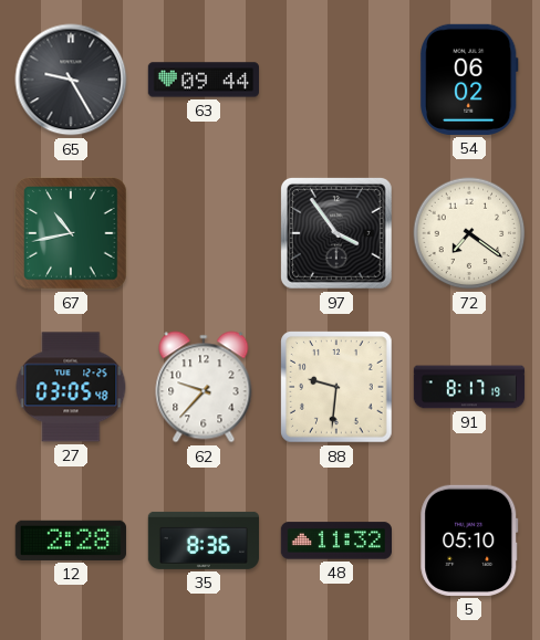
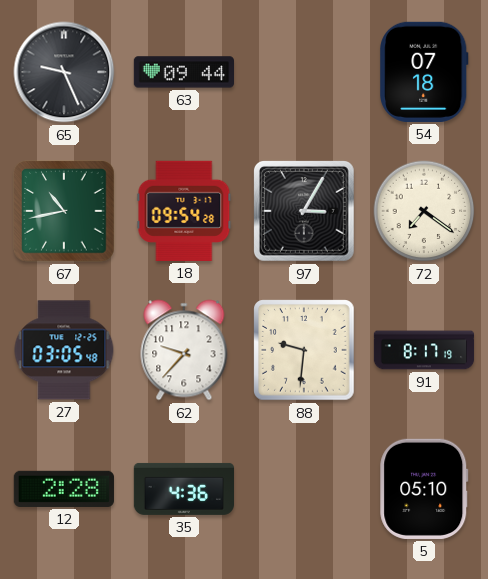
65: 9:25 -> 9:26 (64, 72)
54: 06:02 -> 07:18 (424, 72)
18: none -> 09:54 (184, 211)
97: 3:54 -> 3:05 (304, 211)
35: 8:36 -> 4:36 (183, 489)
48: 11:32 -> none (335, 541)
